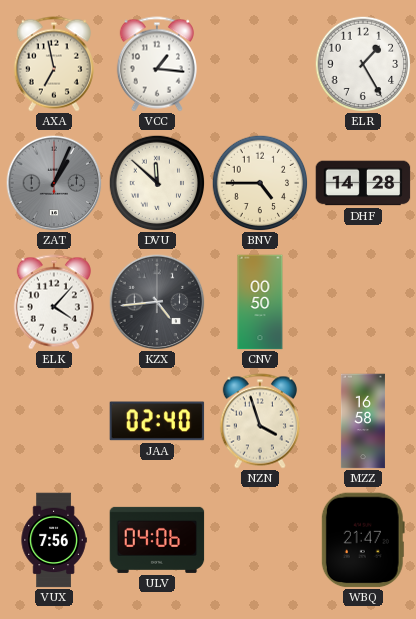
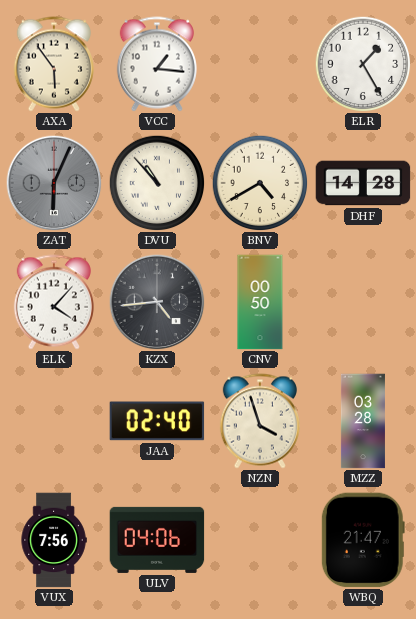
AXA: 6:58 -> 5:54 (54, 64)
ZAT: 1:04 -> 6:04 (54, 183)
DVU: 11:52 -> 10:53 (157, 183)
BNV: 4:45 -> 4:40 (260, 183)
MZZ: 16:58 -> 03:28 (363, 421)
